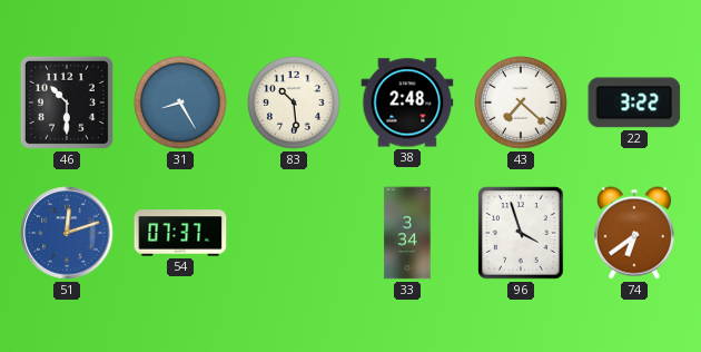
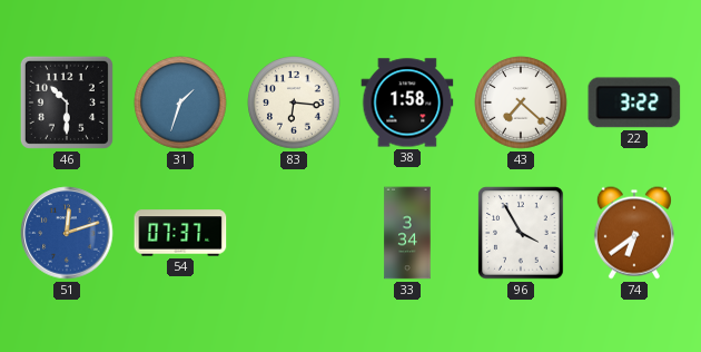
31: 8:25 -> 1:33 (180, 102)
83: 10:29 -> 6:16 (294, 102)
38: 2:48 -> 1:58 (407, 102)
96: 3:57 -> 3:55 (521, 233)
